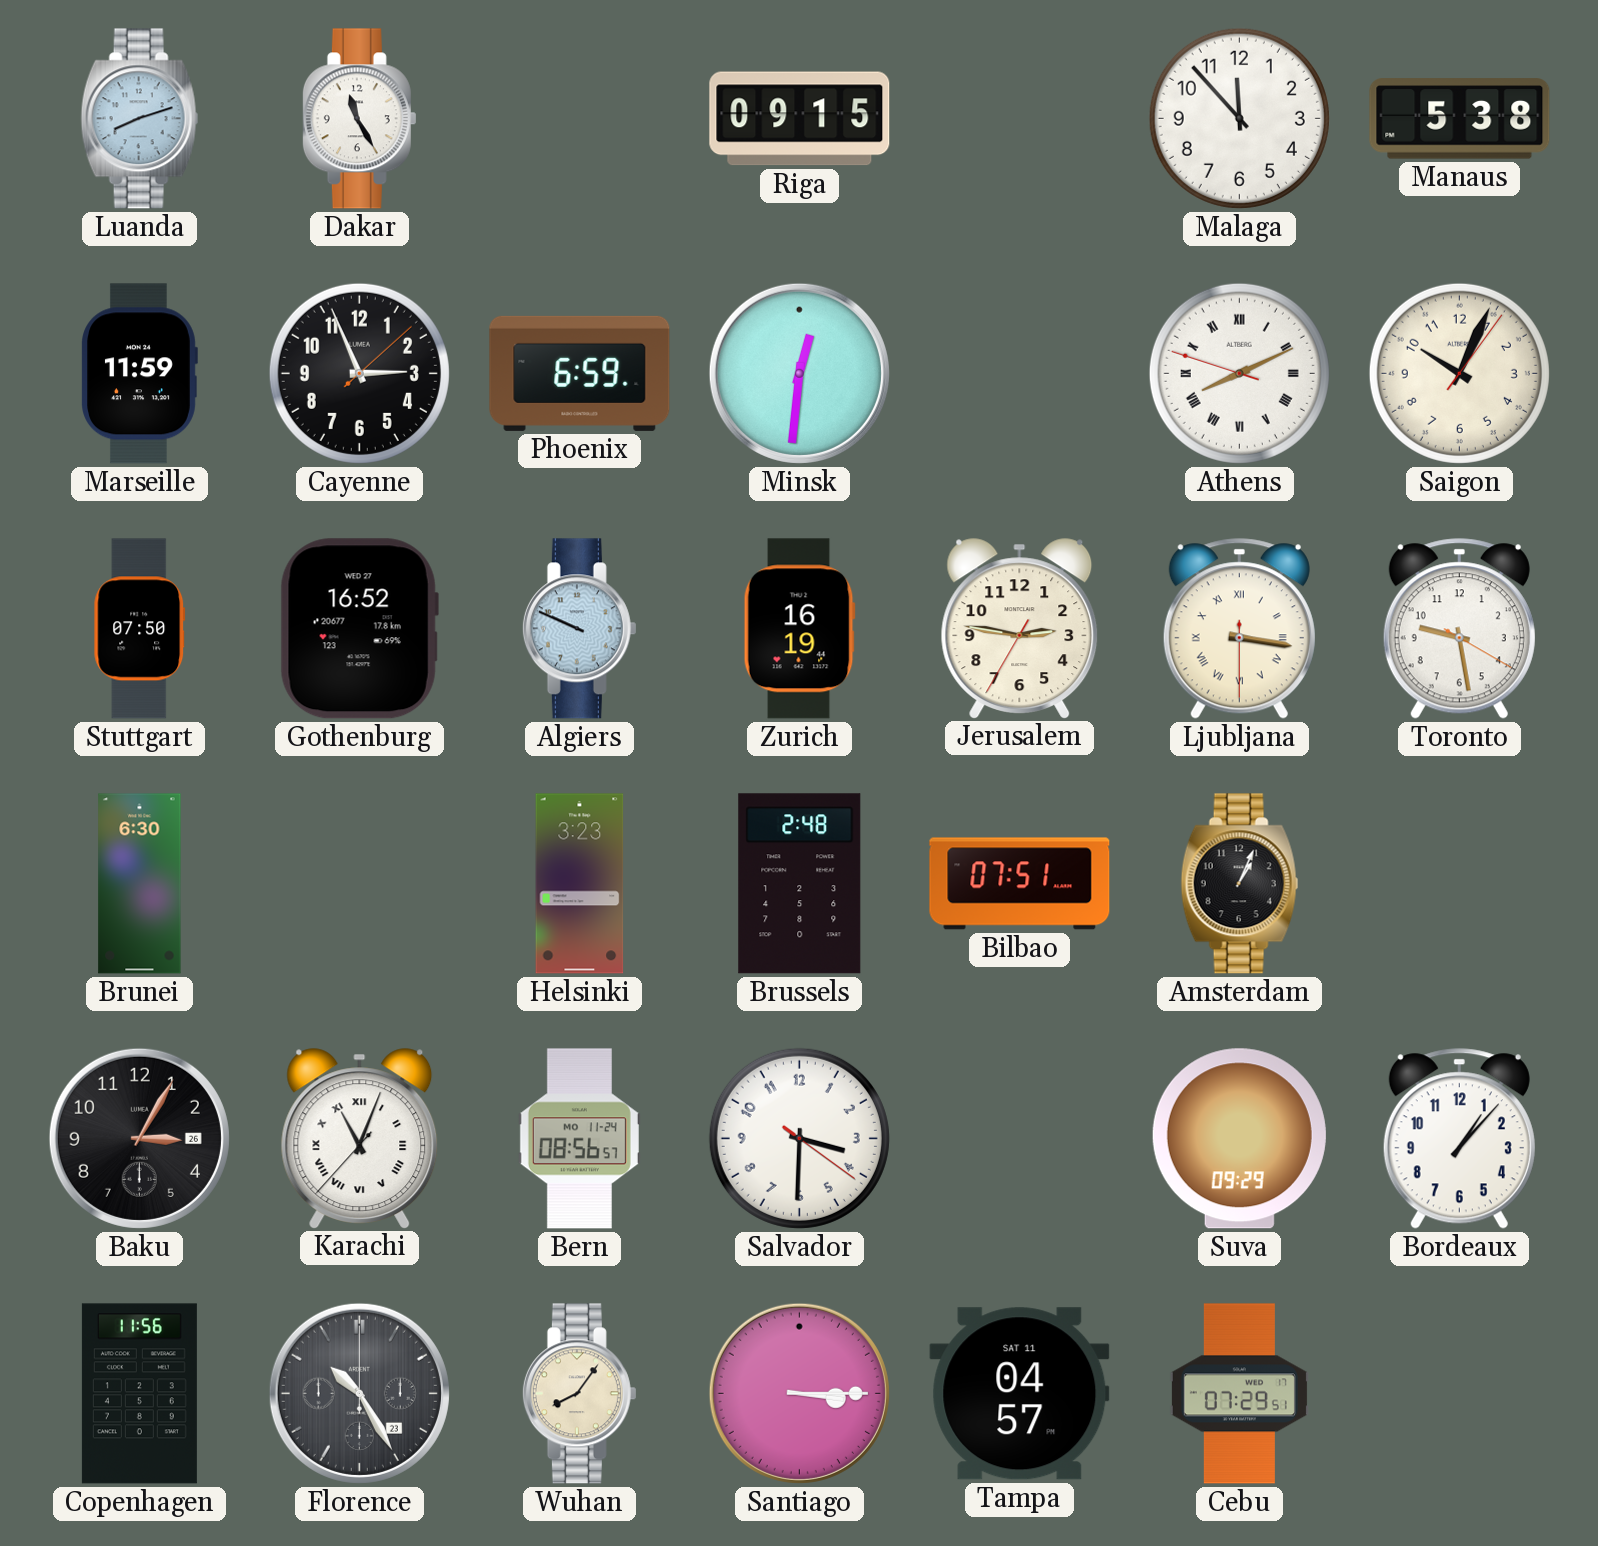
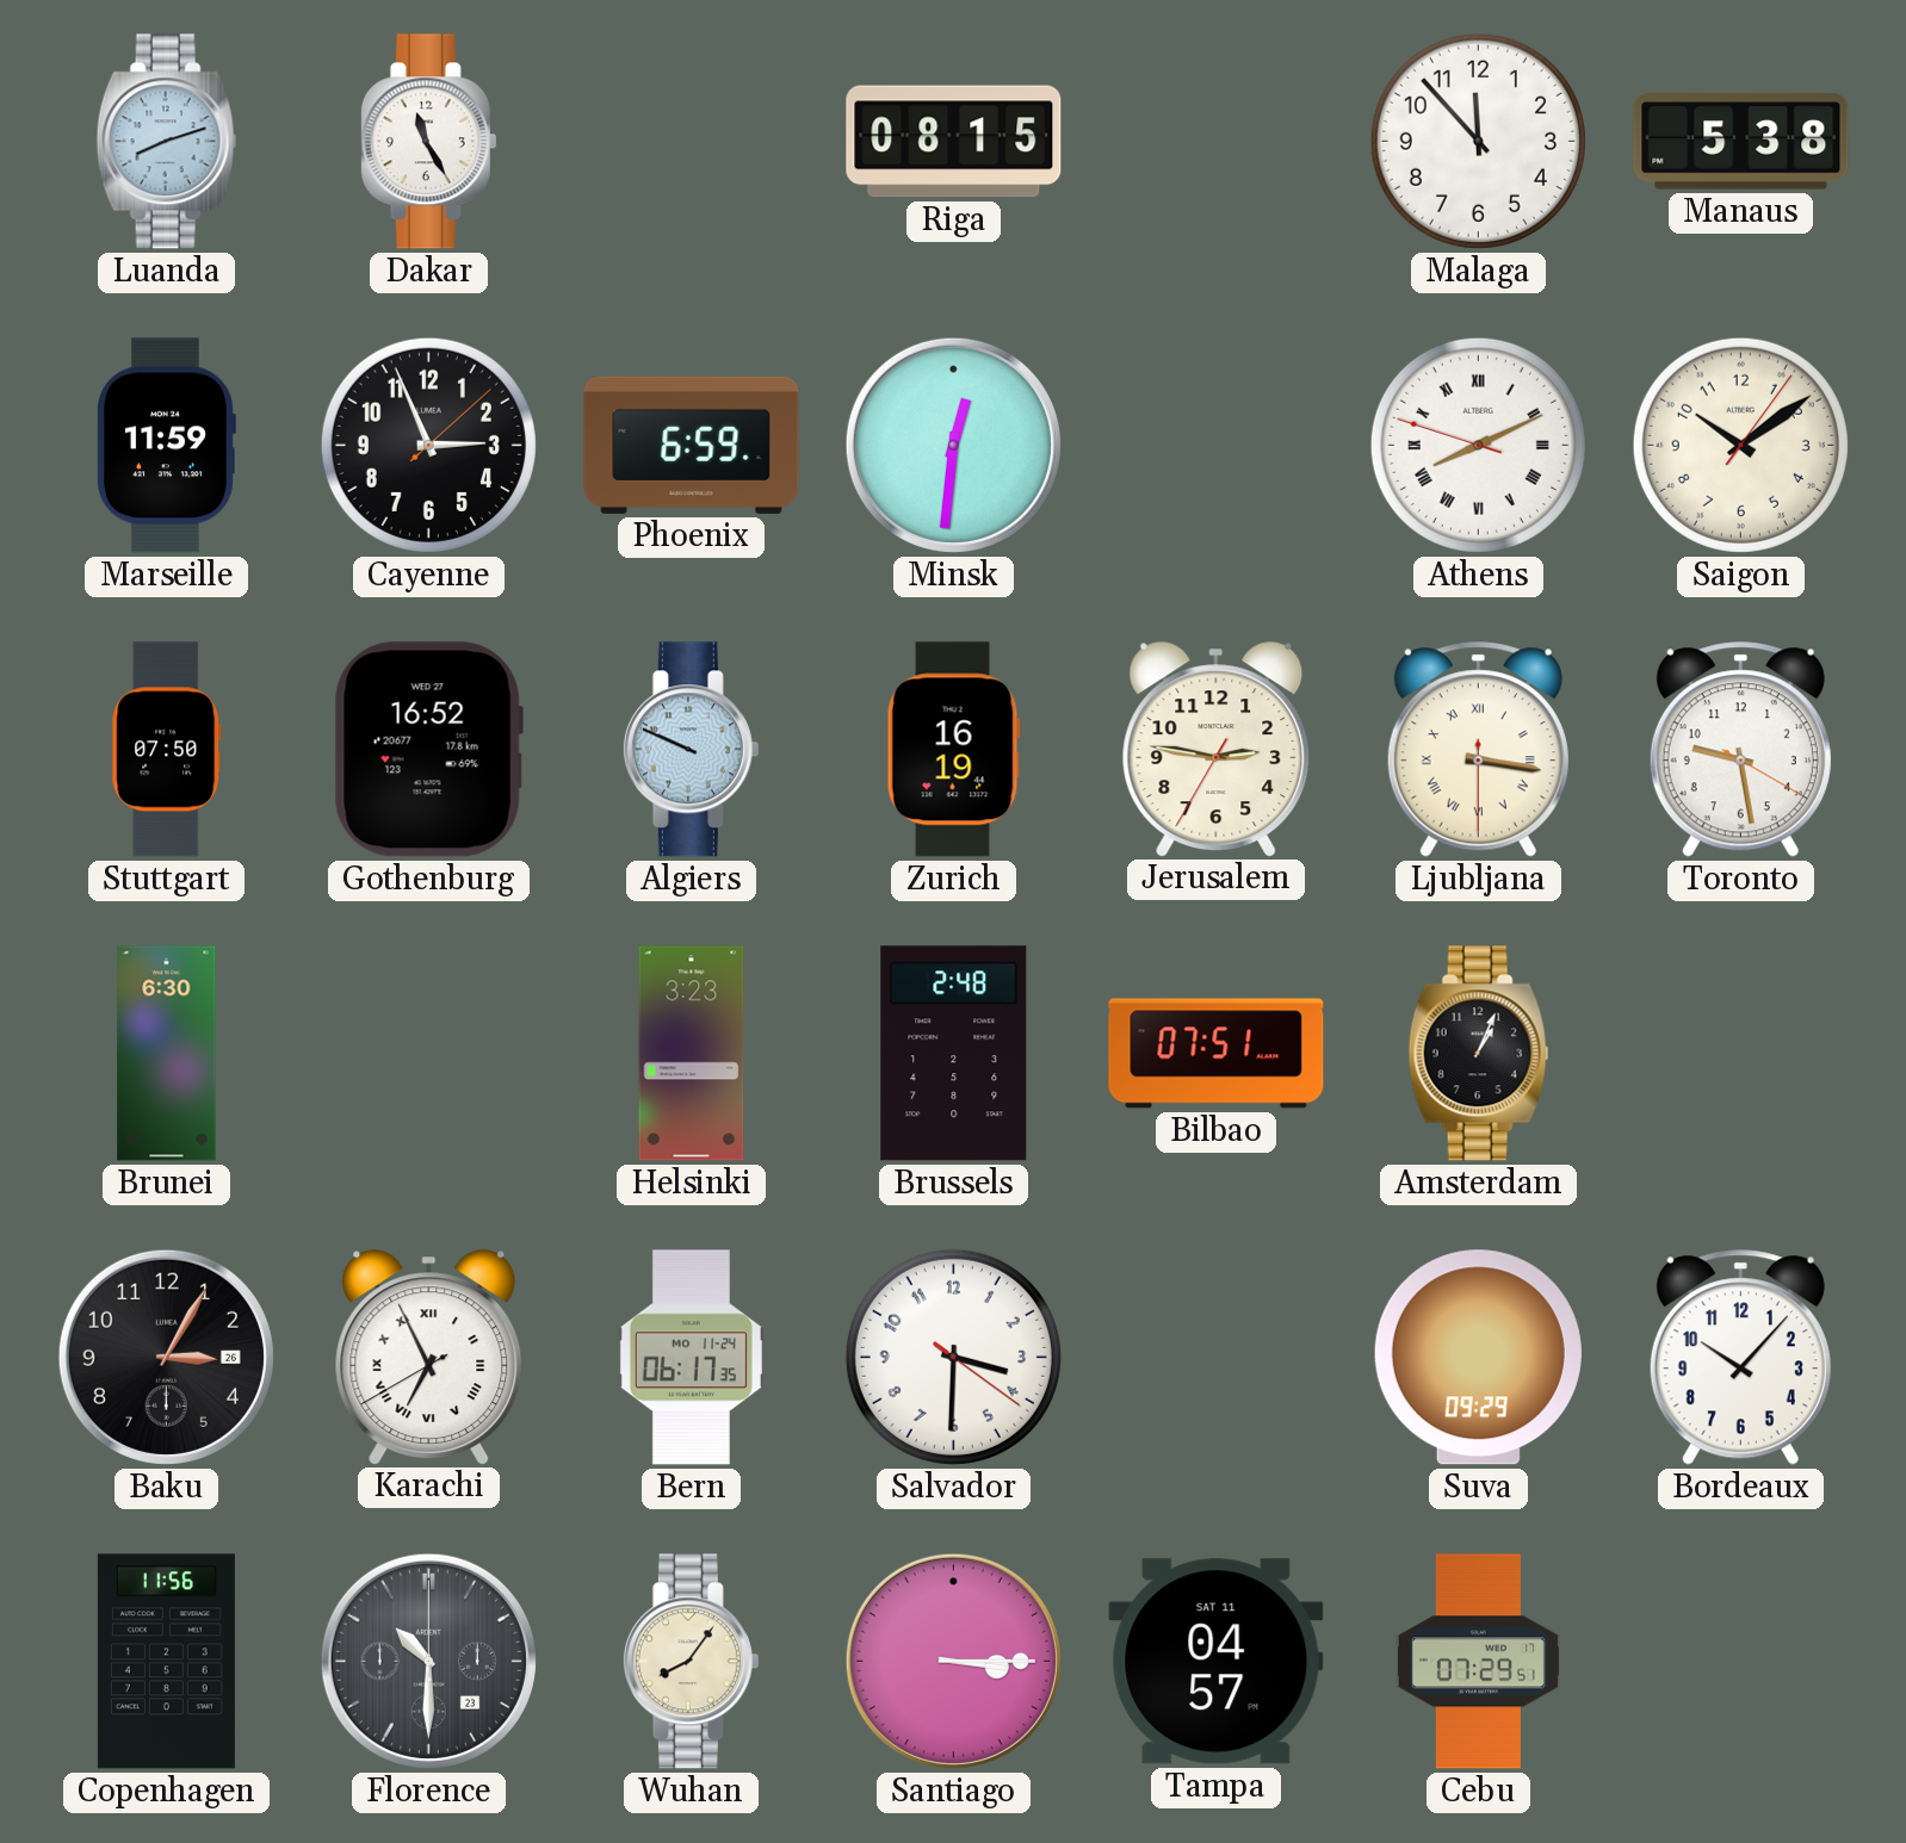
Riga: 09:15 -> 08:15 (954, 142)
Saigon: 10:04 -> 10:09 (1740, 445)
Karachi: 11:03 -> 6:55 (429, 1357)
Bern: 08:56 -> 06:17 (691, 1358)
Bordeaux: 1:07 -> 10:07 (1740, 1358)
Florence: 10:25 -> 10:30 (428, 1661)
